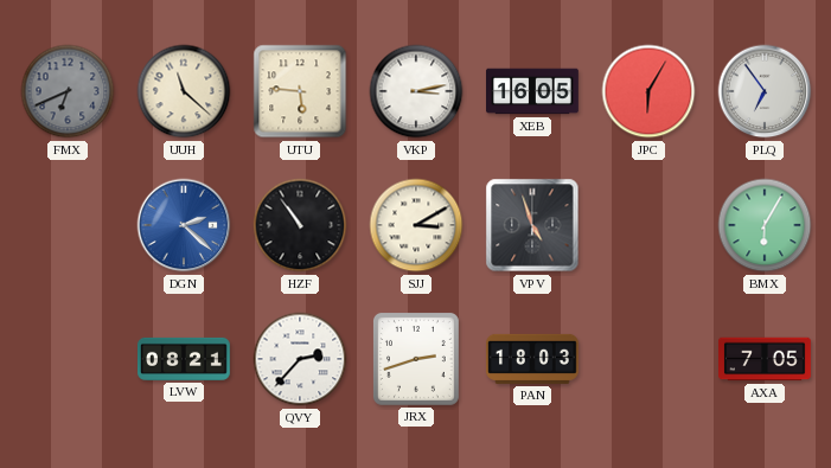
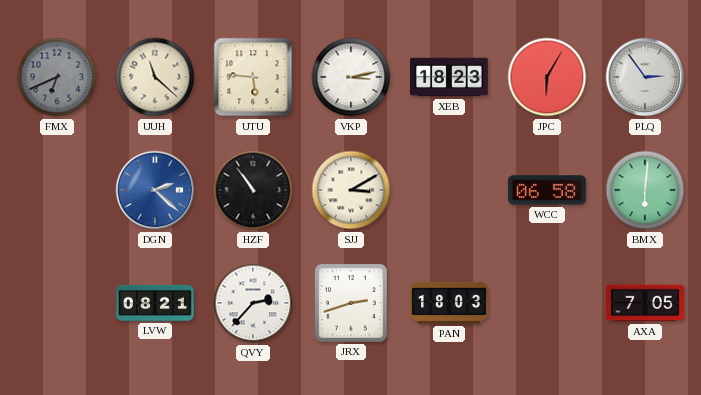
XEB: 16:05 -> 18:23 (450, 77)
PLQ: 6:54 -> 2:54 (645, 77)
VPV: 4:57 -> none (532, 225)
WCC: none -> 06:58 (547, 190)
BMX: 6:05 -> 6:01 (645, 190)
